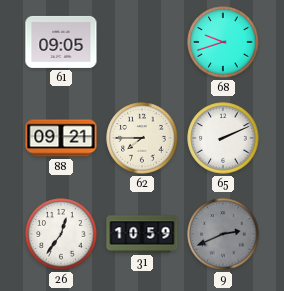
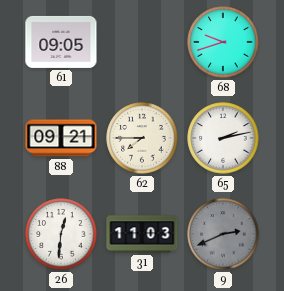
65: 2:11 -> 2:13 (223, 138)
26: 12:36 -> 12:31 (61, 234)
31: 10:59 -> 11:03 (142, 234)
